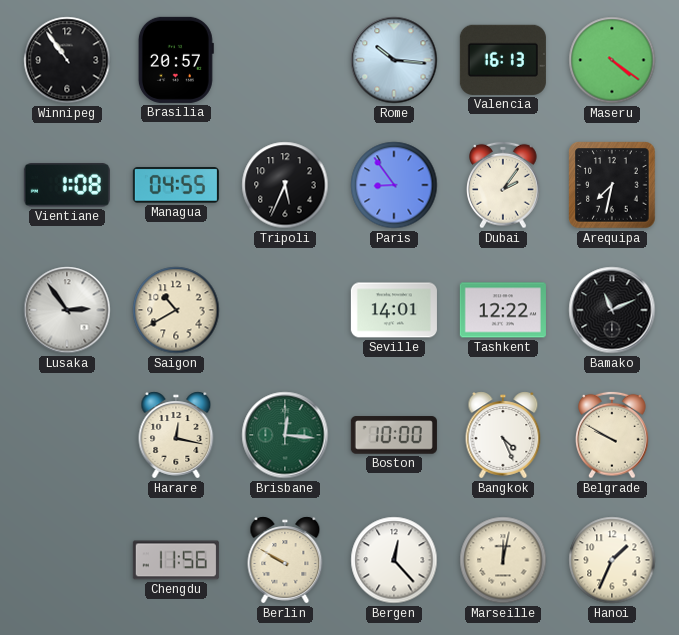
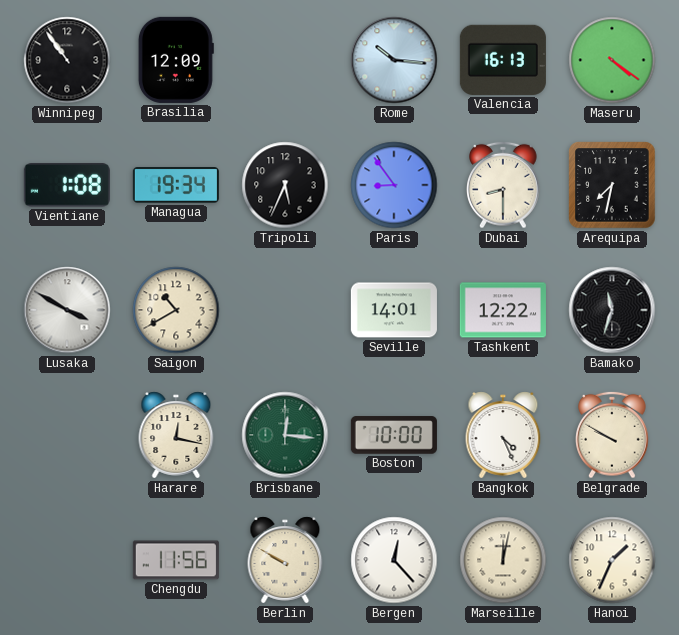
Brasilia: 20:57 -> 12:09 (176, 60)
Managua: 04:55 -> 19:34 (176, 186)
Dubai: 2:06 -> 8:30 (503, 185)
Lusaka: 2:54 -> 3:50 (67, 310)
Bamako: 11:11 -> 11:33 (612, 310)
